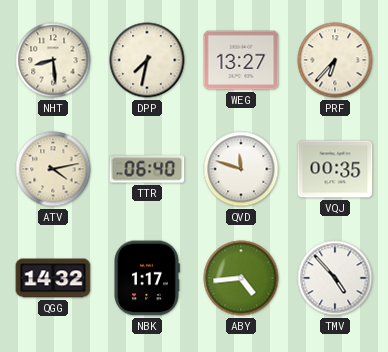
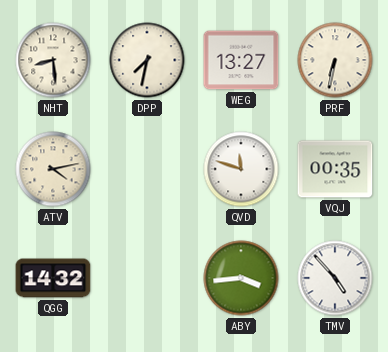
PRF: 6:37 -> 6:32 (335, 60)
TTR: 06:40 -> none (147, 169)
NBK: 1:17 -> none (147, 278)
ABY: 4:44 -> 3:44 (241, 278)
